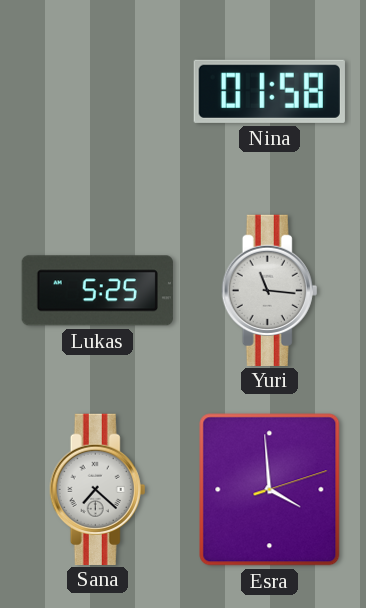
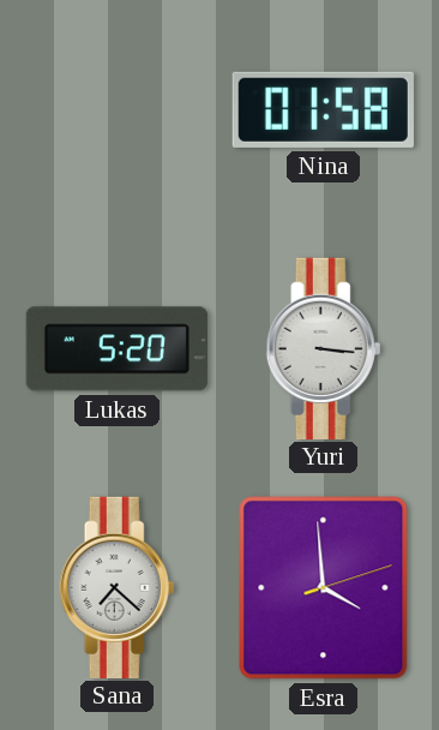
Lukas: 5:25 -> 5:20 (116, 349)
Yuri: 11:16 -> 3:16 (324, 348)
